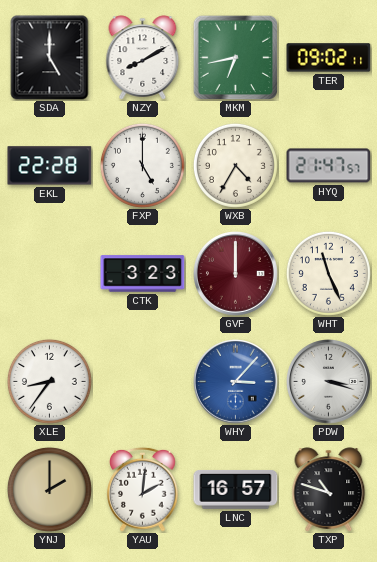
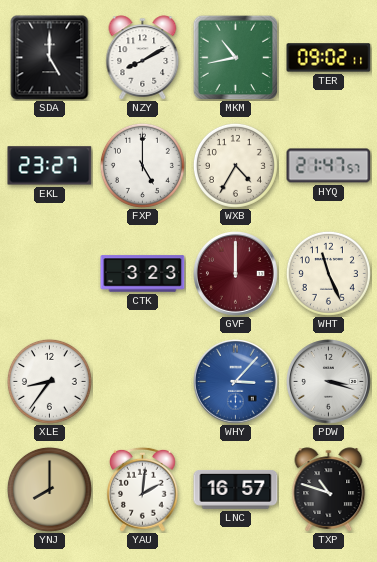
MKM: 6:43 -> 10:43 (235, 57)
EKL: 22:28 -> 23:27 (50, 166)
YNJ: 2:00 -> 8:00 (49, 489)
